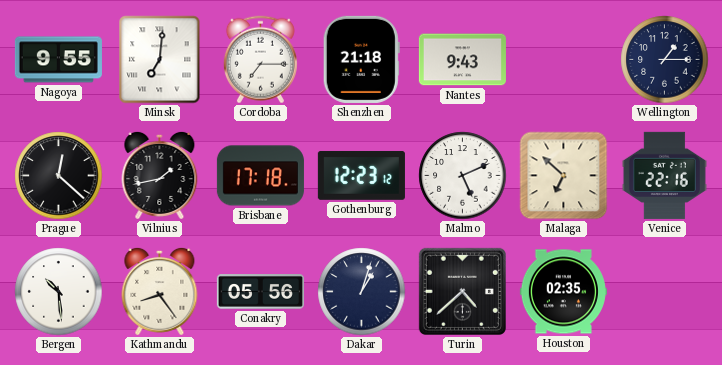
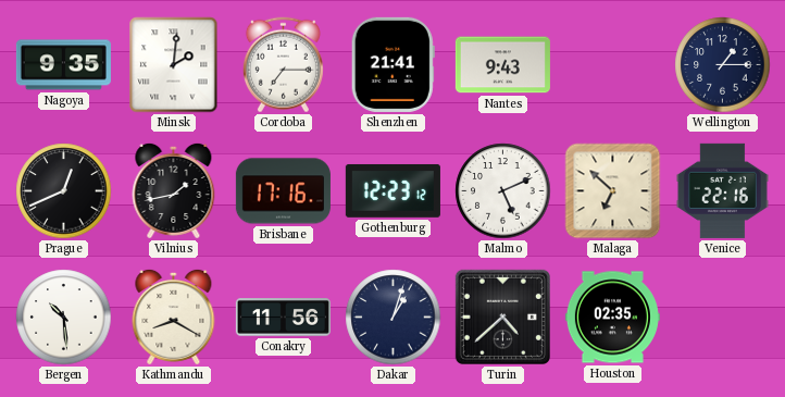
Nagoya: 9:55 -> 9:35 (63, 65)
Minsk: 7:01 -> 2:01 (174, 65)
Shenzhen: 21:18 -> 21:41 (392, 64)
Prague: 12:22 -> 12:41 (64, 191)
Brisbane: 17:18 -> 17:16 (283, 191)
Kathmandu: 8:24 -> 8:20 (174, 317)
Conakry: 05:56 -> 11:56 (283, 318)
